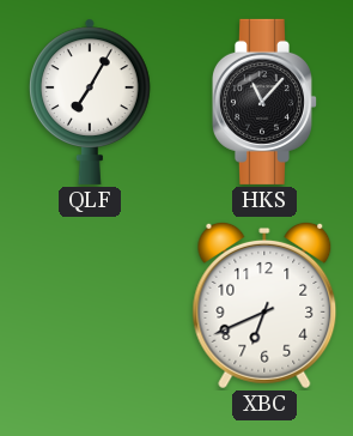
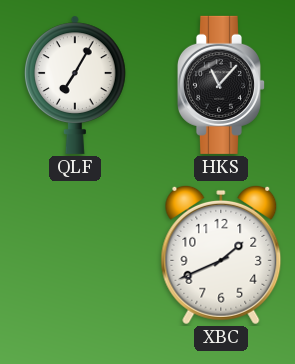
XBC: 6:41 -> 1:41 (221, 255)
